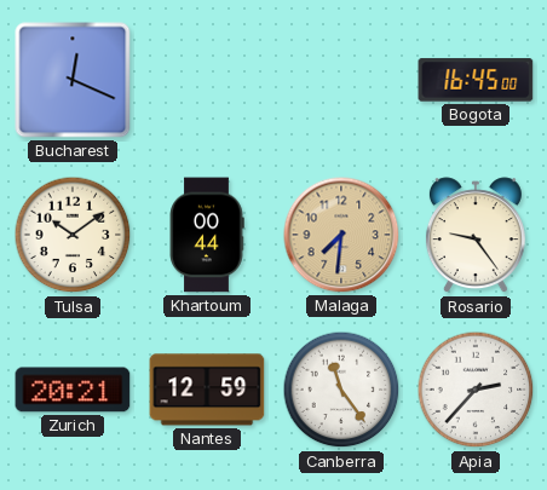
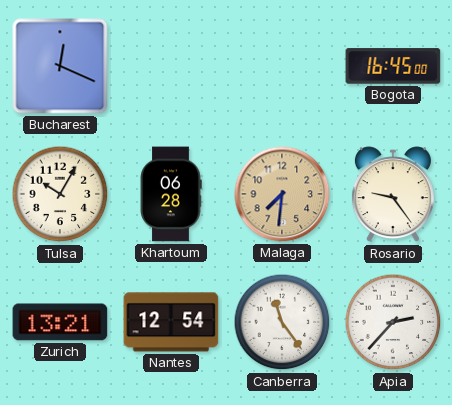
Tulsa: 10:09 -> 10:05 (60, 194)
Khartoum: 00:44 -> 06:28 (171, 194)
Zurich: 20:21 -> 13:21 (60, 322)
Nantes: 12:59 -> 12:54 (171, 322)
